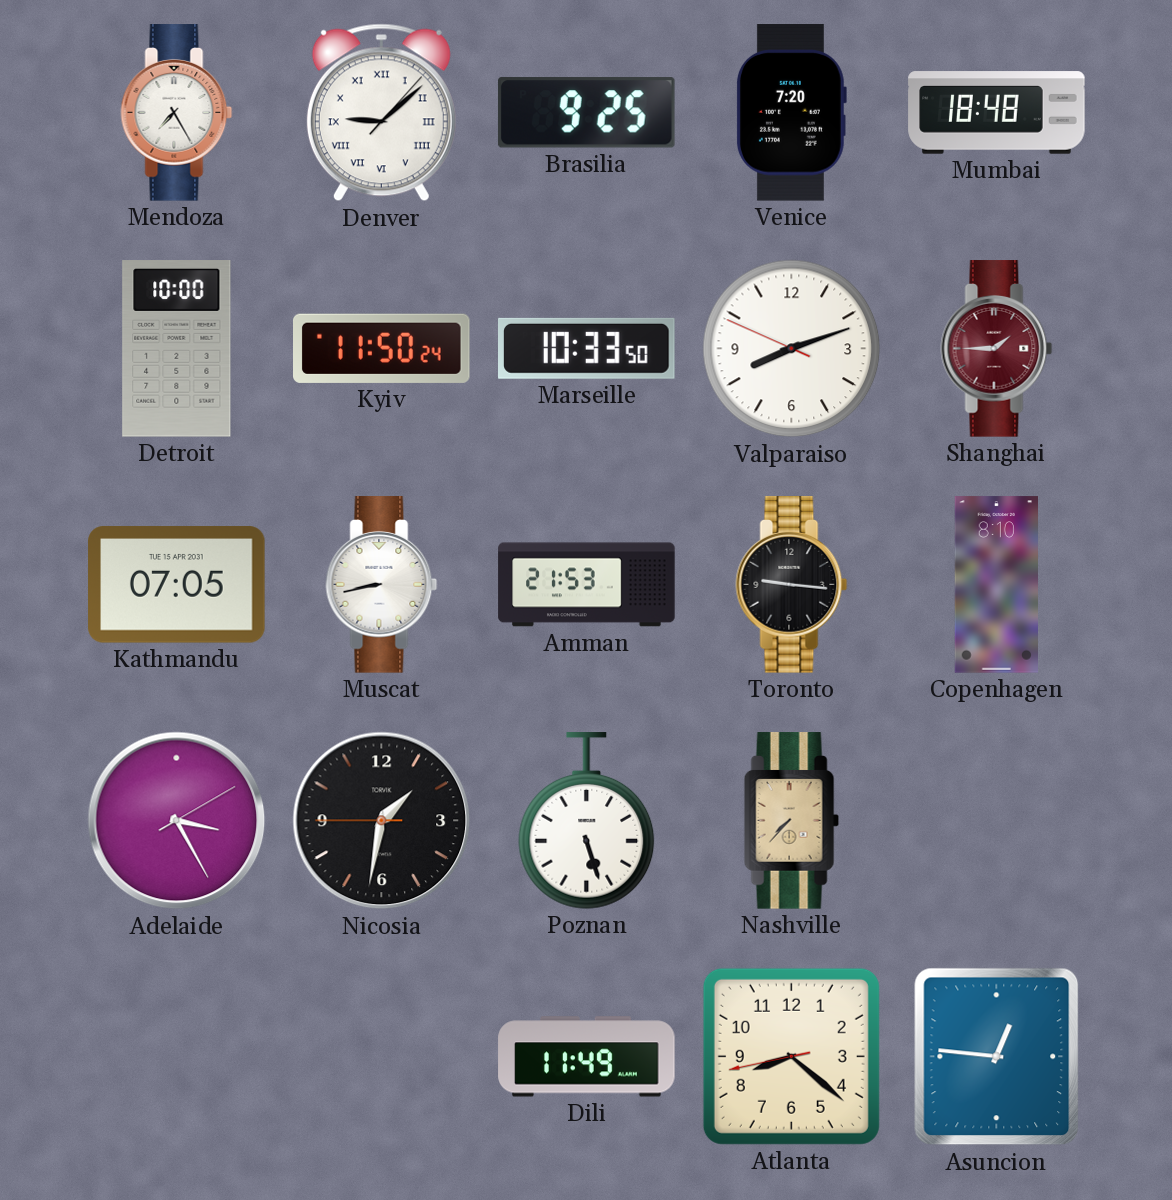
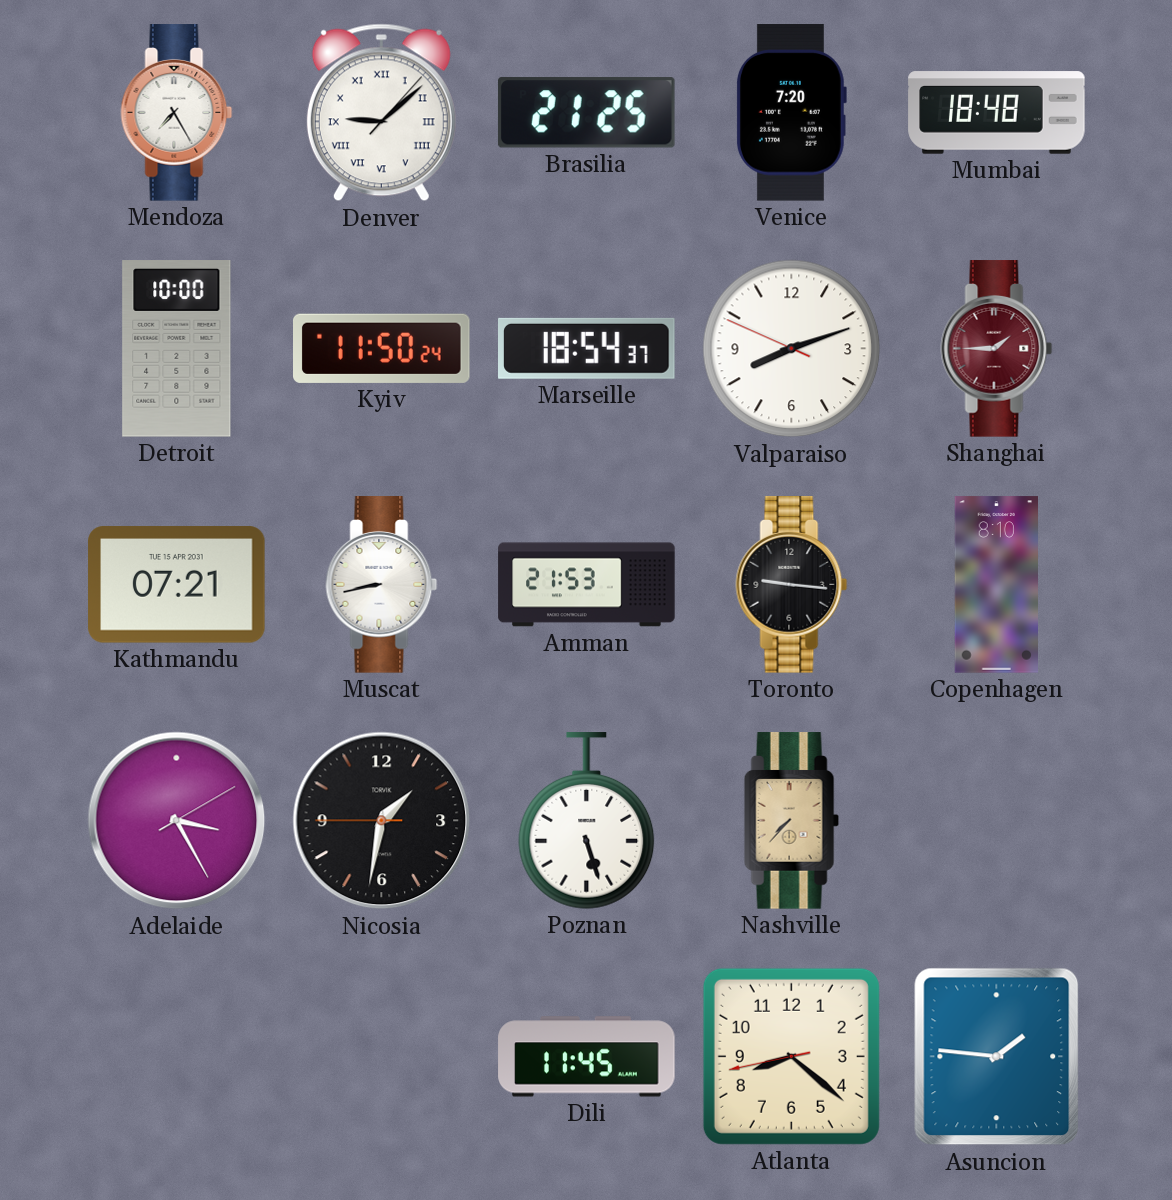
Brasilia: 9:25 -> 21:25 (586, 113)
Marseille: 10:33 -> 18:54 (587, 348)
Kathmandu: 07:05 -> 07:21 (177, 585)
Dili: 11:49 -> 11:45 (587, 1057)
Asuncion: 12:46 -> 1:46 (997, 1057)
